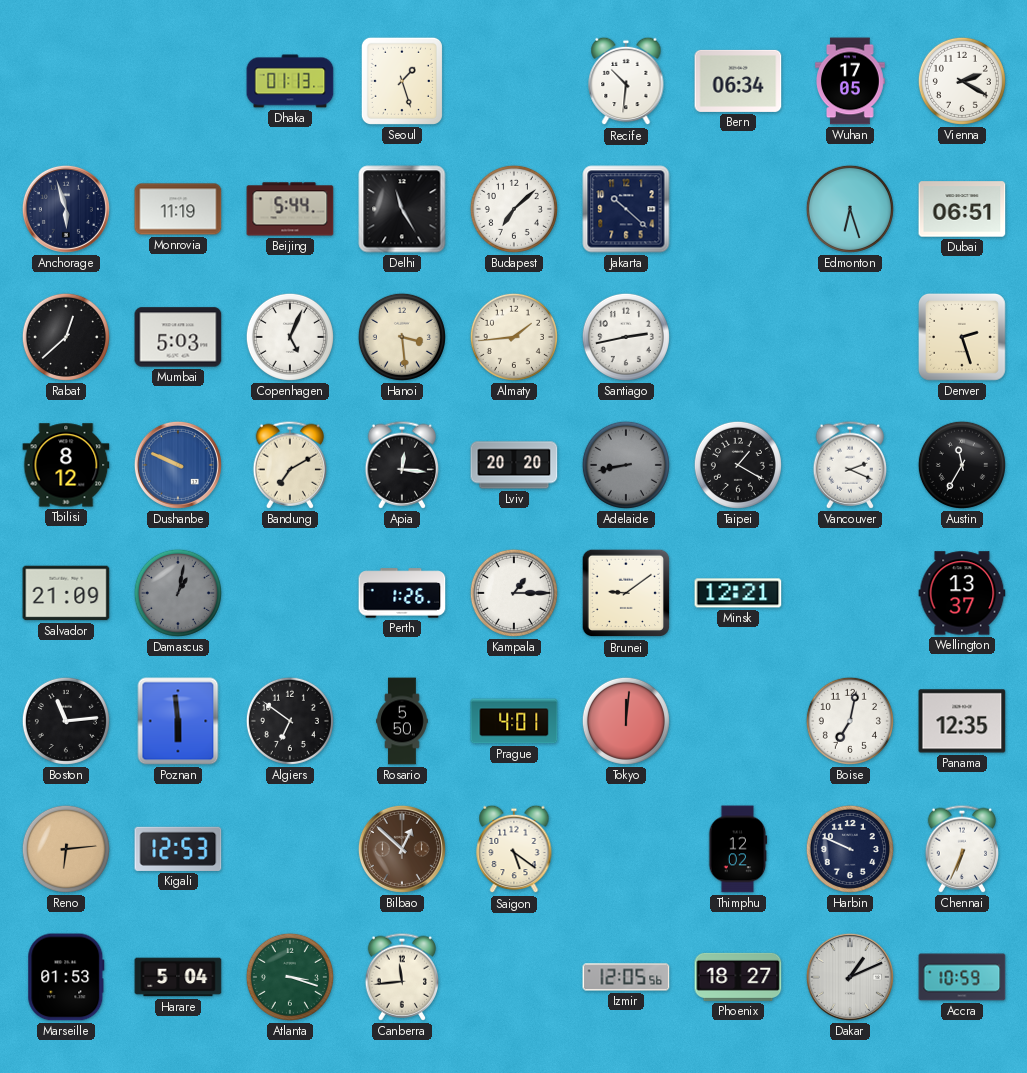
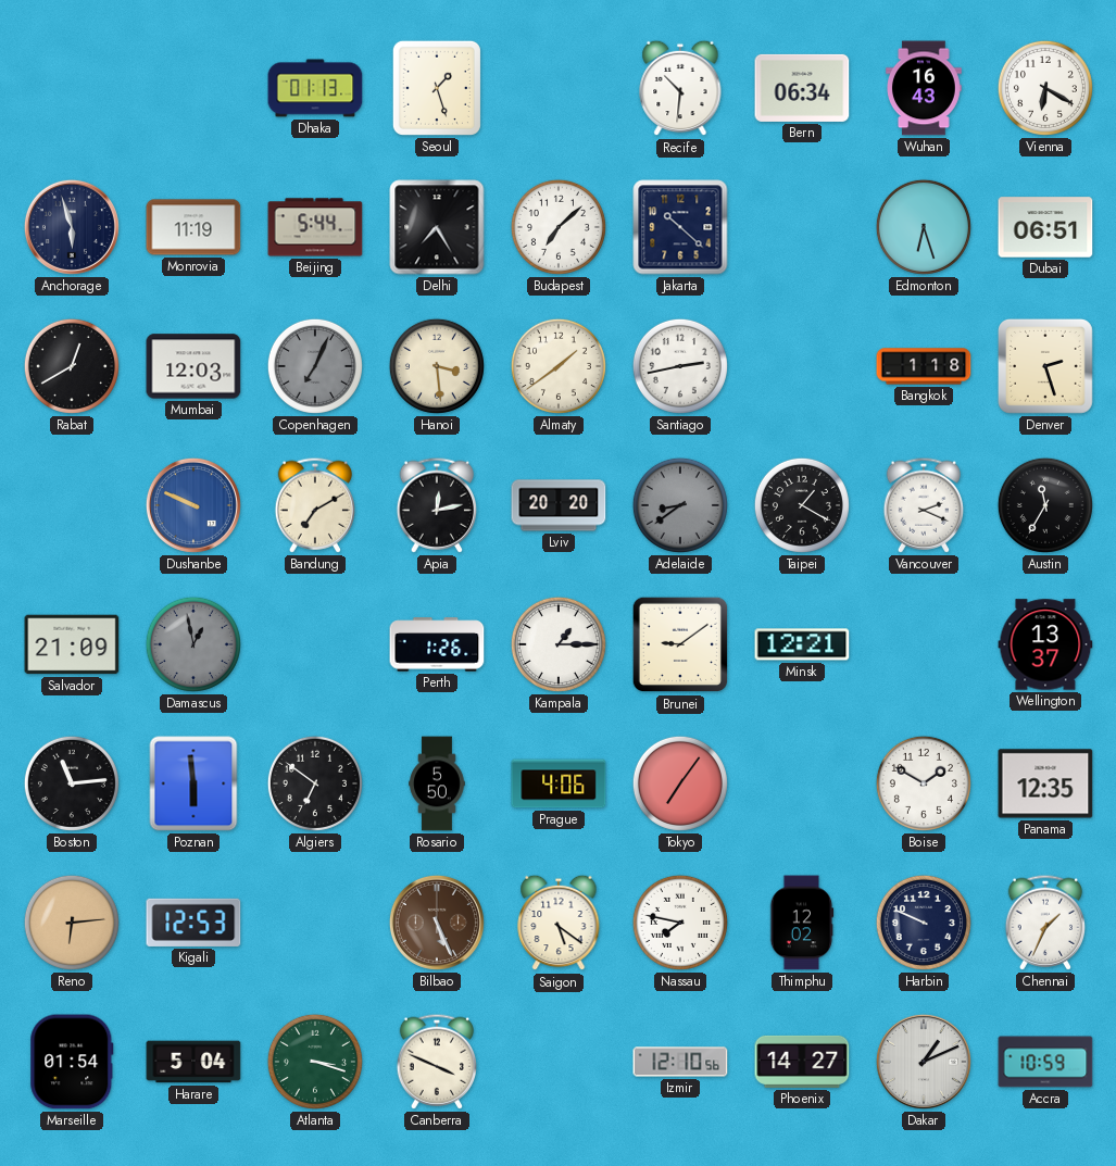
Wuhan: 17:05 -> 16:43 (925, 88)
Vienna: 2:20 -> 6:20 (1045, 88)
Delhi: 11:25 -> 7:25 (437, 227)
Rabat: 12:38 -> 12:40 (72, 366)
Mumbai: 5:03 -> 12:03 (193, 366)
Copenhagen: 5:04 -> 7:04 (315, 366)
Copenhagen dial: white -> grey (315, 366)
Almaty: 1:44 -> 1:39 (559, 366)
Bangkok: none -> 1:18 (924, 366)
Tbilisi: 8:12 -> none (66, 465)
Apia: 12:16 -> 12:13 (437, 505)
Adelaide: 8:43 -> 8:39 (680, 505)
Damascus: 1:02 -> 12:58 (193, 644)
Prague: 4:01 -> 4:06 (559, 783)
Tokyo: 12:01 -> 7:06 (680, 783)
Boise: 7:02 -> 1:50 (924, 783)
Bilbao: 12:52 -> 5:26 (437, 923)
Nassau: none -> 7:47 (680, 923)
Chennai: 6:34 -> 1:34 (1045, 923)
Marseille: 01:53 -> 01:54 (72, 1062)
Canberra: 11:44 -> 3:49 (437, 1062)
Izmir: 12:05 -> 12:10 (680, 1062)
Phoenix: 18:27 -> 14:27 (802, 1062)
